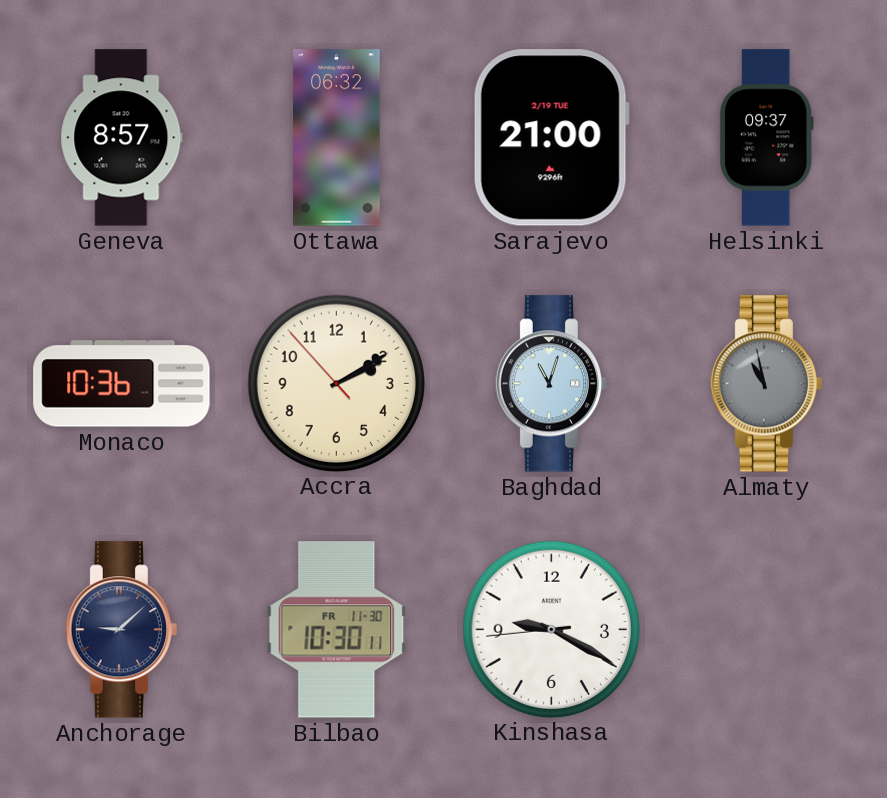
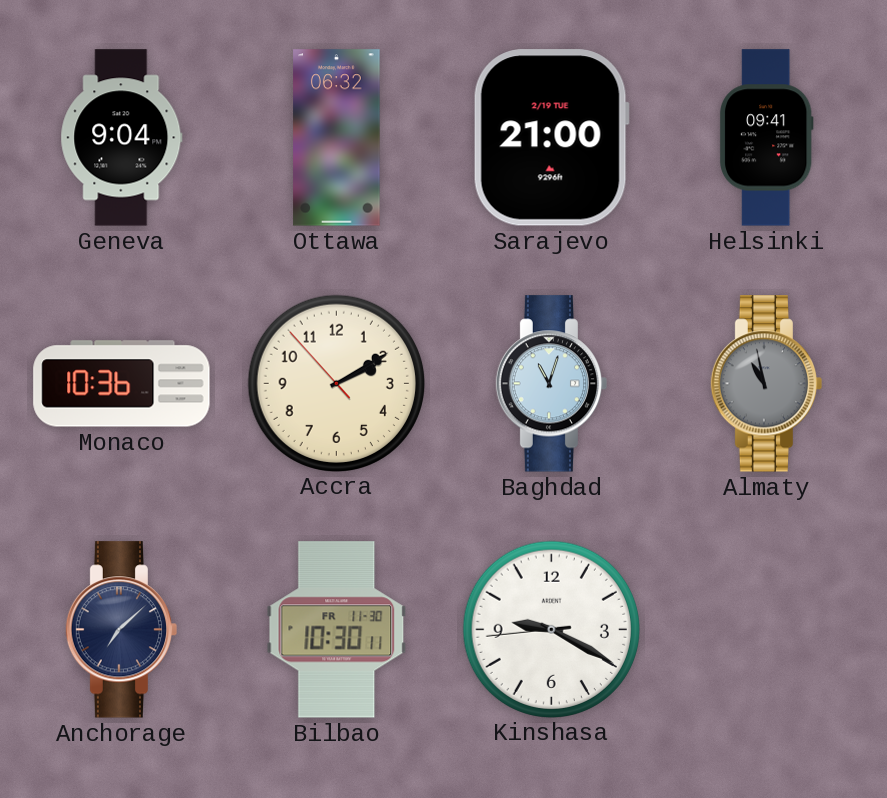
Geneva: 8:57 -> 9:04 (122, 138)
Helsinki: 09:37 -> 09:41 (766, 138)
Anchorage: 9:08 -> 7:08 (122, 630)
